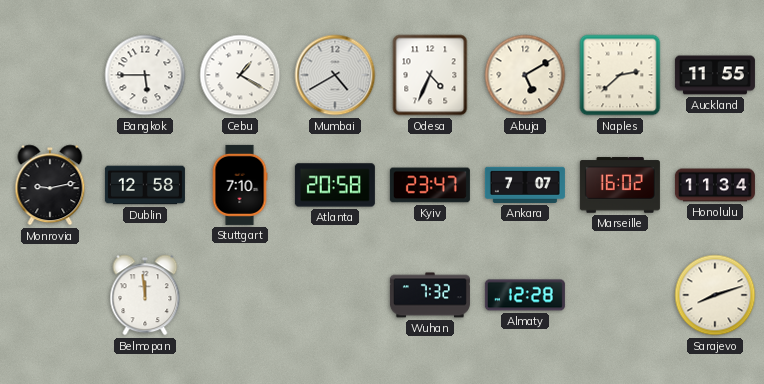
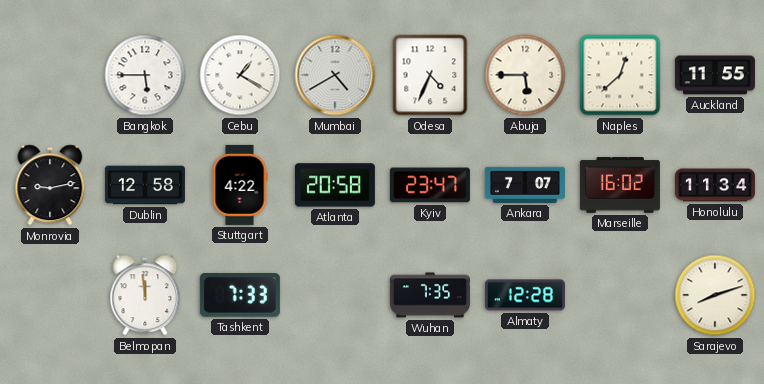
Abuja: 5:10 -> 5:45 (525, 75)
Naples: 2:38 -> 12:38 (620, 75)
Stuttgart: 7:10 -> 4:22 (240, 185)
Tashkent: none -> 7:33 (240, 295)
Wuhan: 7:32 -> 7:35 (430, 295)
